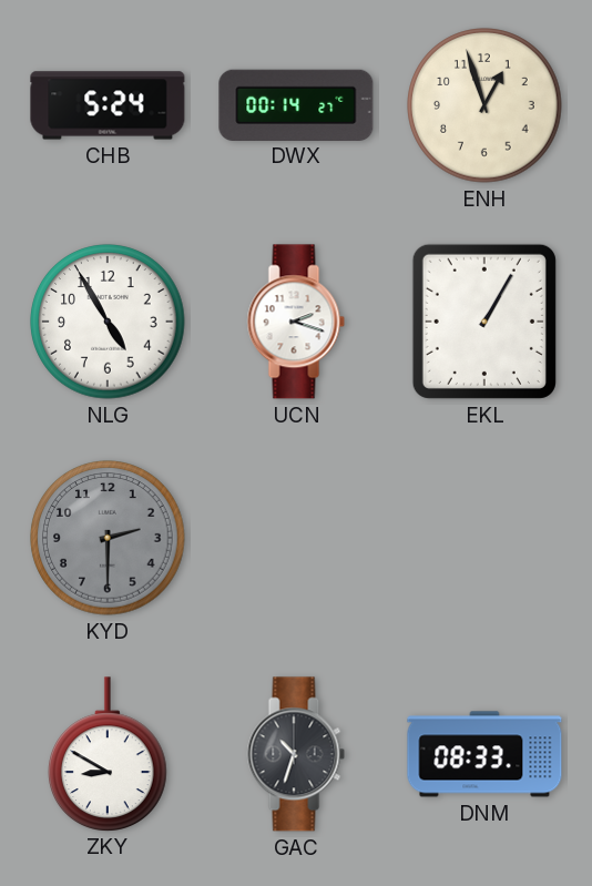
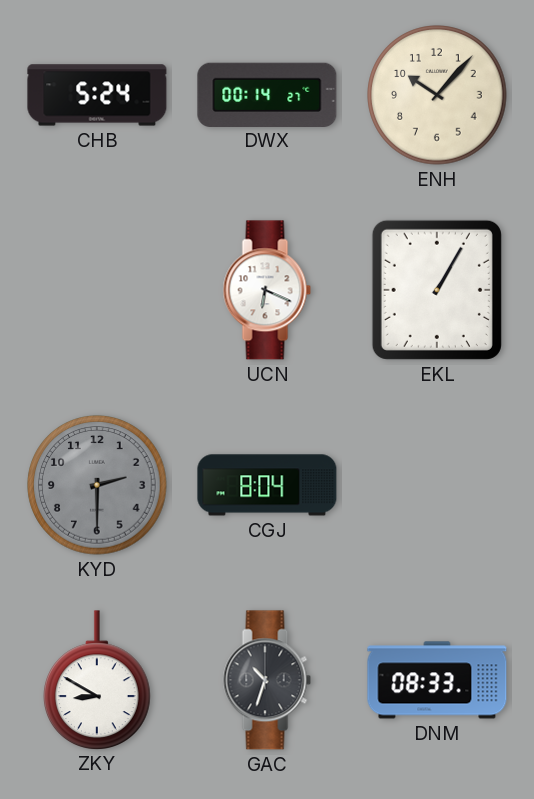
ENH: 12:57 -> 10:07 (437, 95)
NLG: 4:55 -> none (108, 322)
UCN: 2:18 -> 6:19 (267, 290)
CGJ: none -> 8:04 (267, 485)
